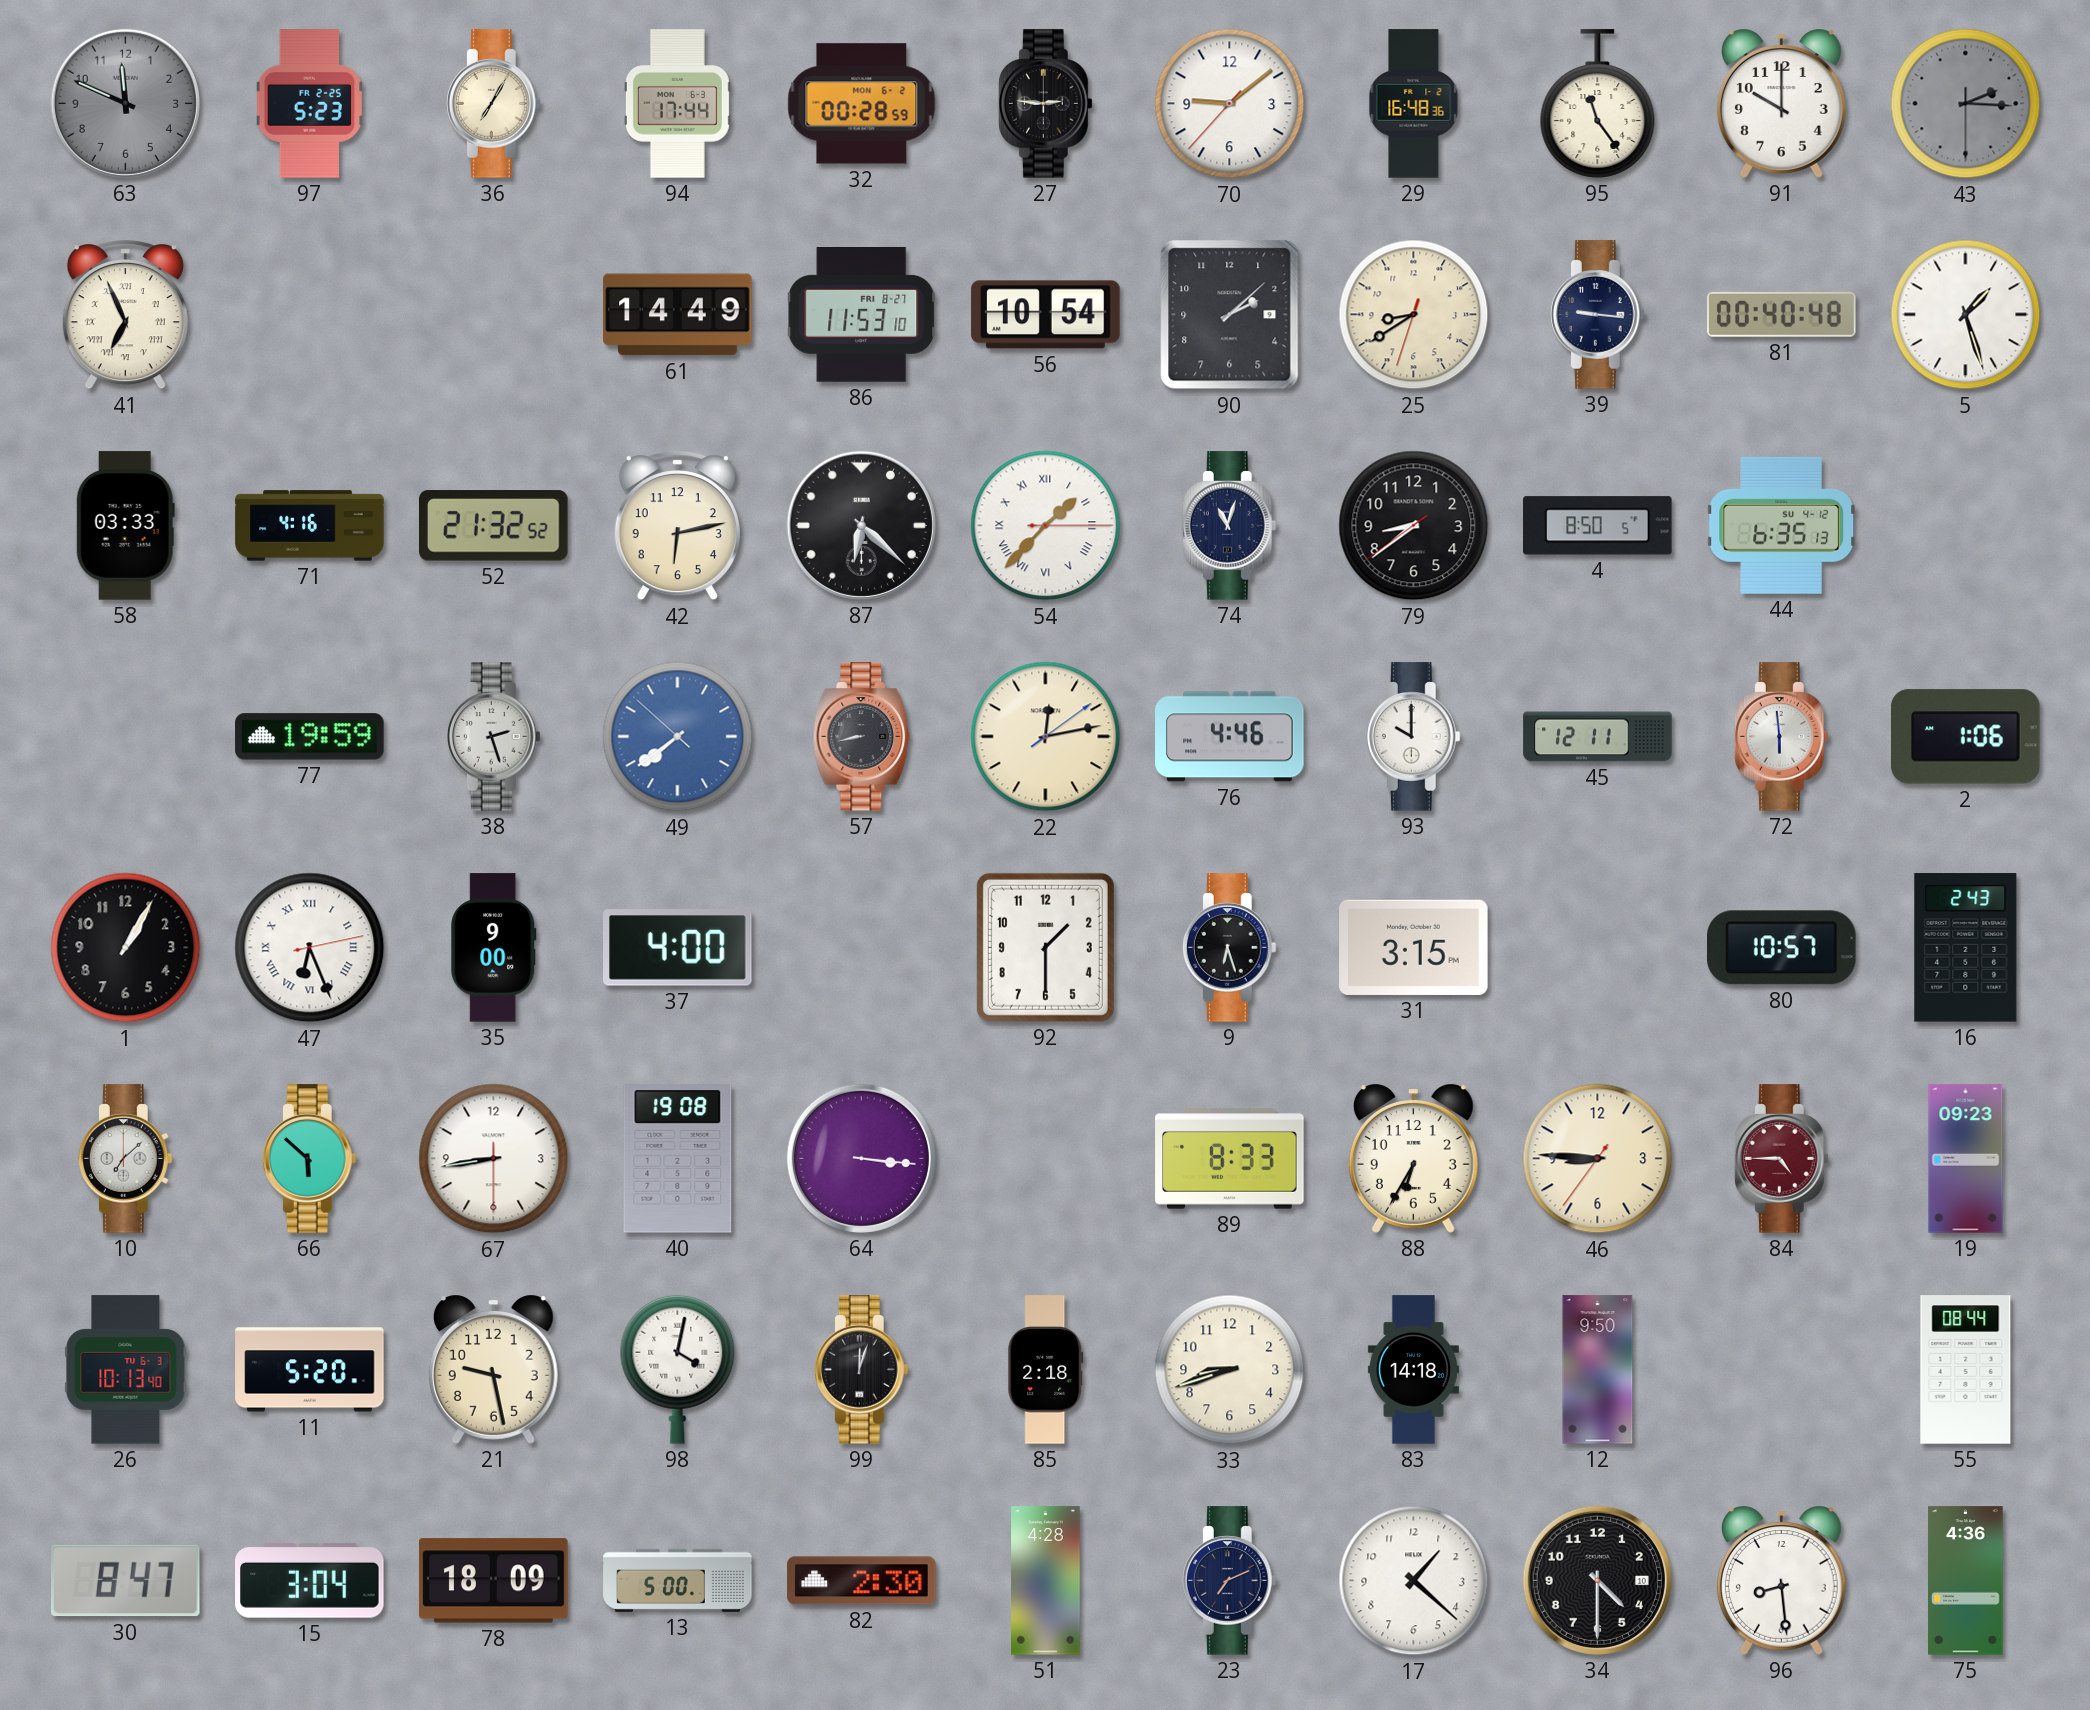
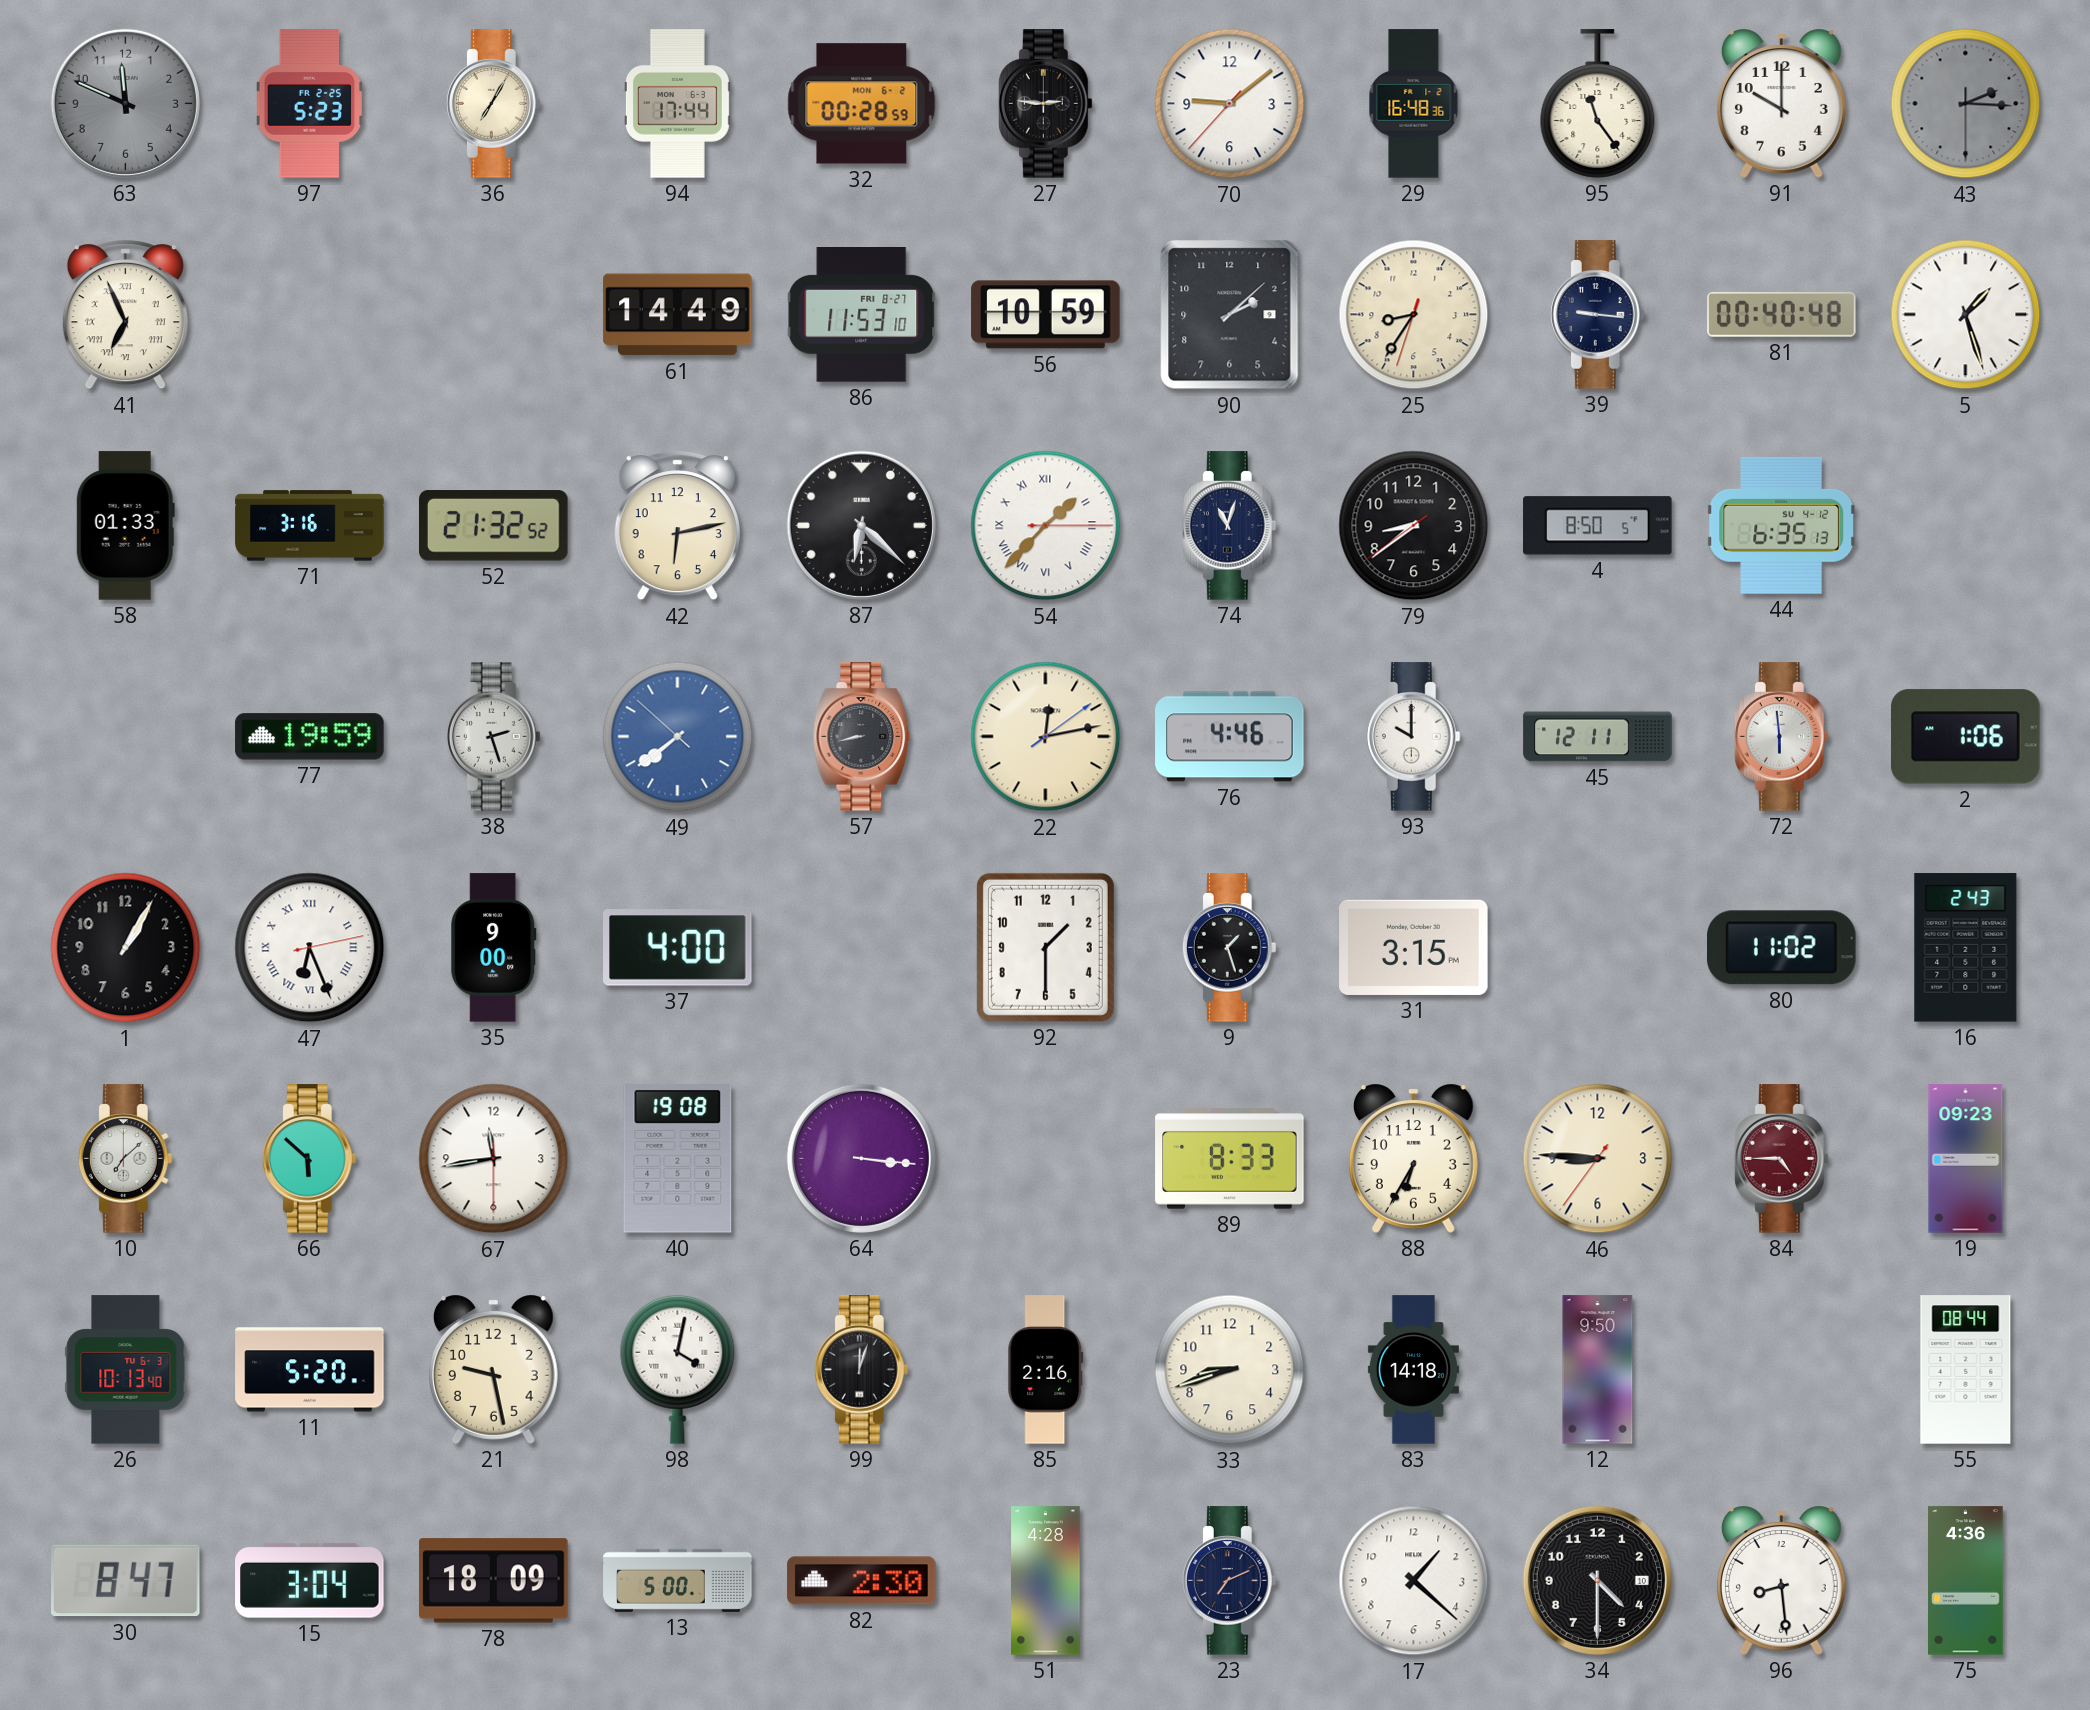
56: 10:54 -> 10:59 (1046, 315)
25: 8:39 -> 8:35 (1414, 315)
58: 03:33 -> 01:33 (125, 526)
71: 4:16 -> 3:16 (310, 526)
9: 6:27 -> 1:27 (1229, 948)
80: 10:57 -> 11:02 (1782, 948)
67: 8:43 -> 11:43 (494, 1159)
85: 2:18 -> 2:16 (1046, 1370)
